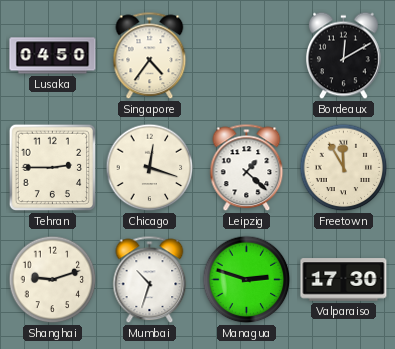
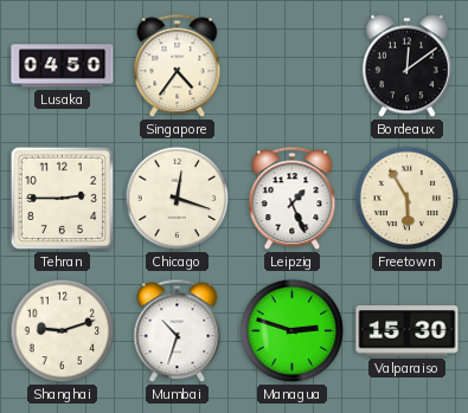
Bordeaux: 12:10 -> 12:09 (408, 66)
Leipzig: 1:22 -> 1:26 (293, 199)
Freetown: 11:55 -> 5:55 (408, 199)
Valparaiso: 17:30 -> 15:30 (408, 331)
